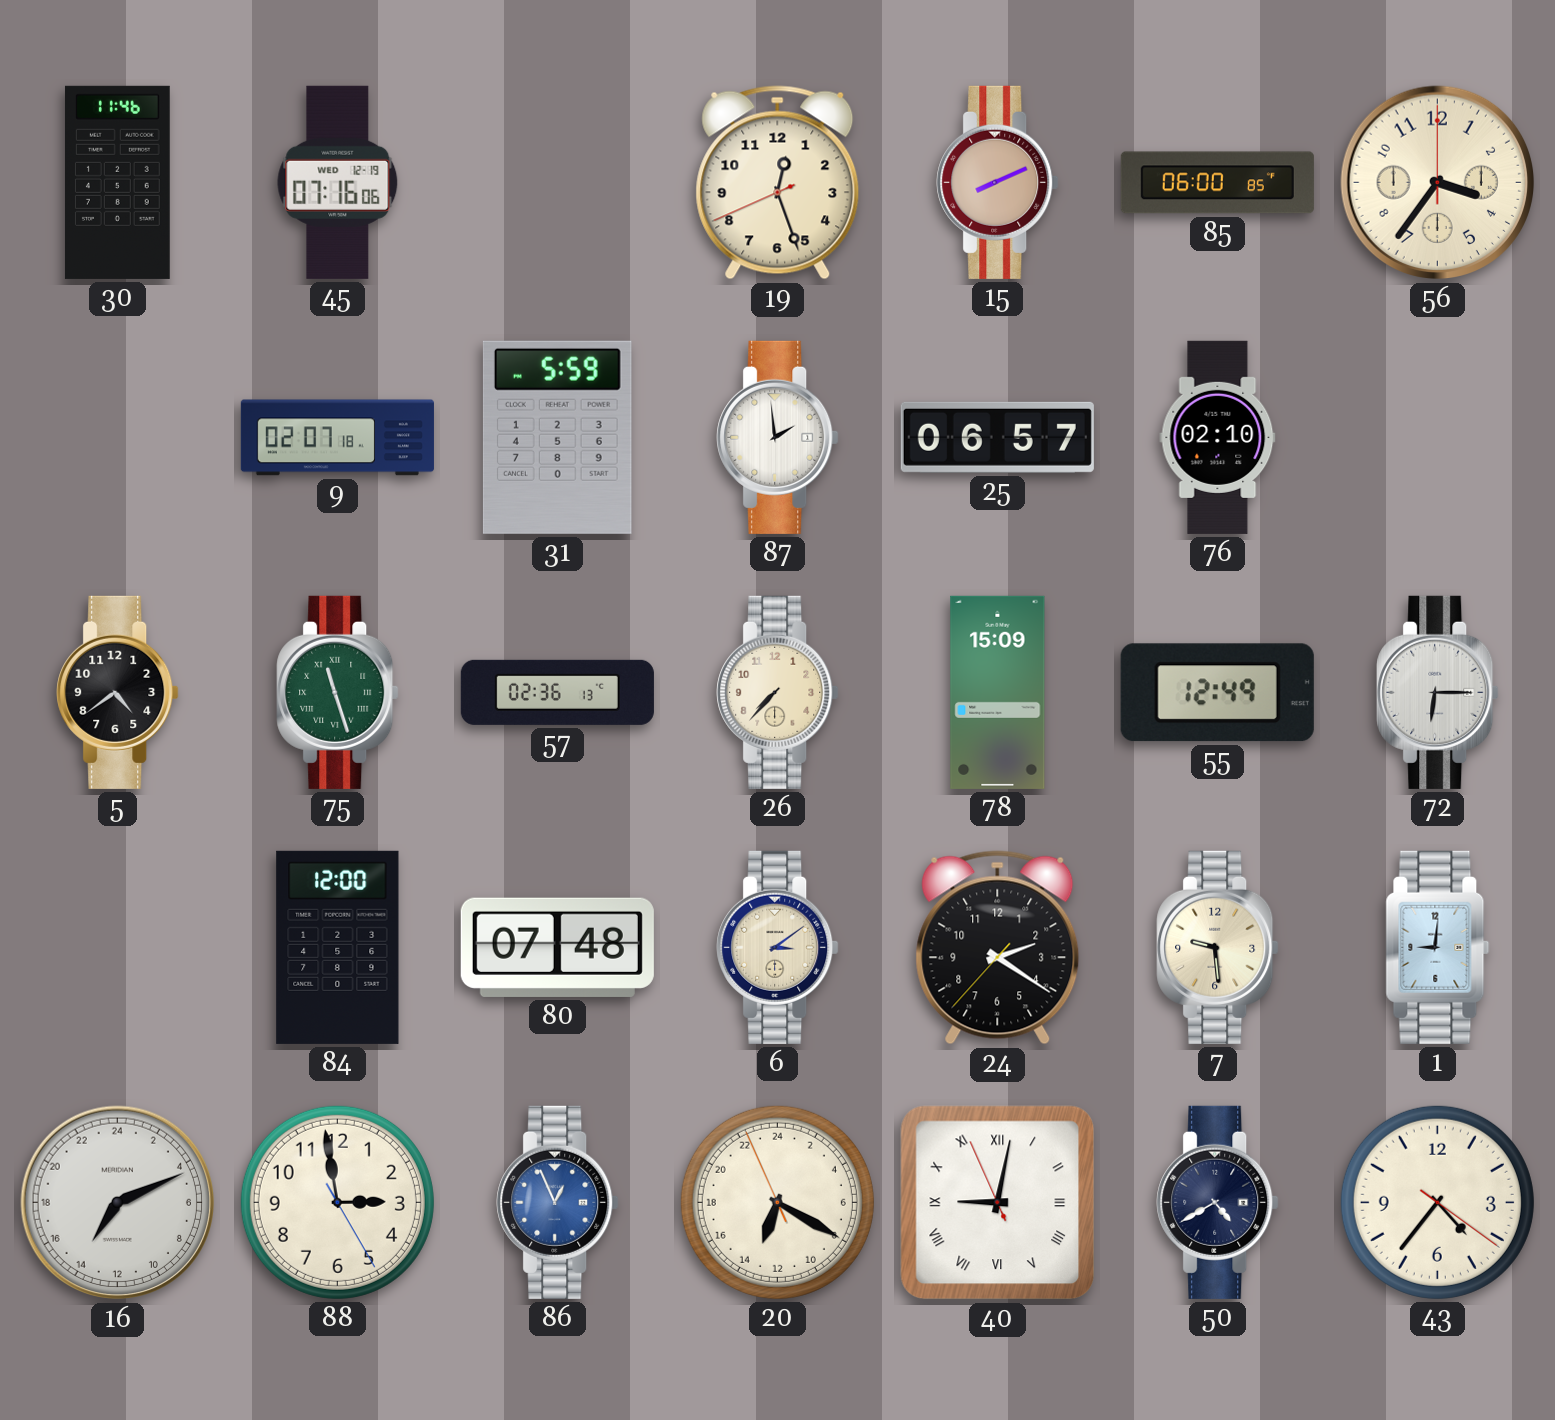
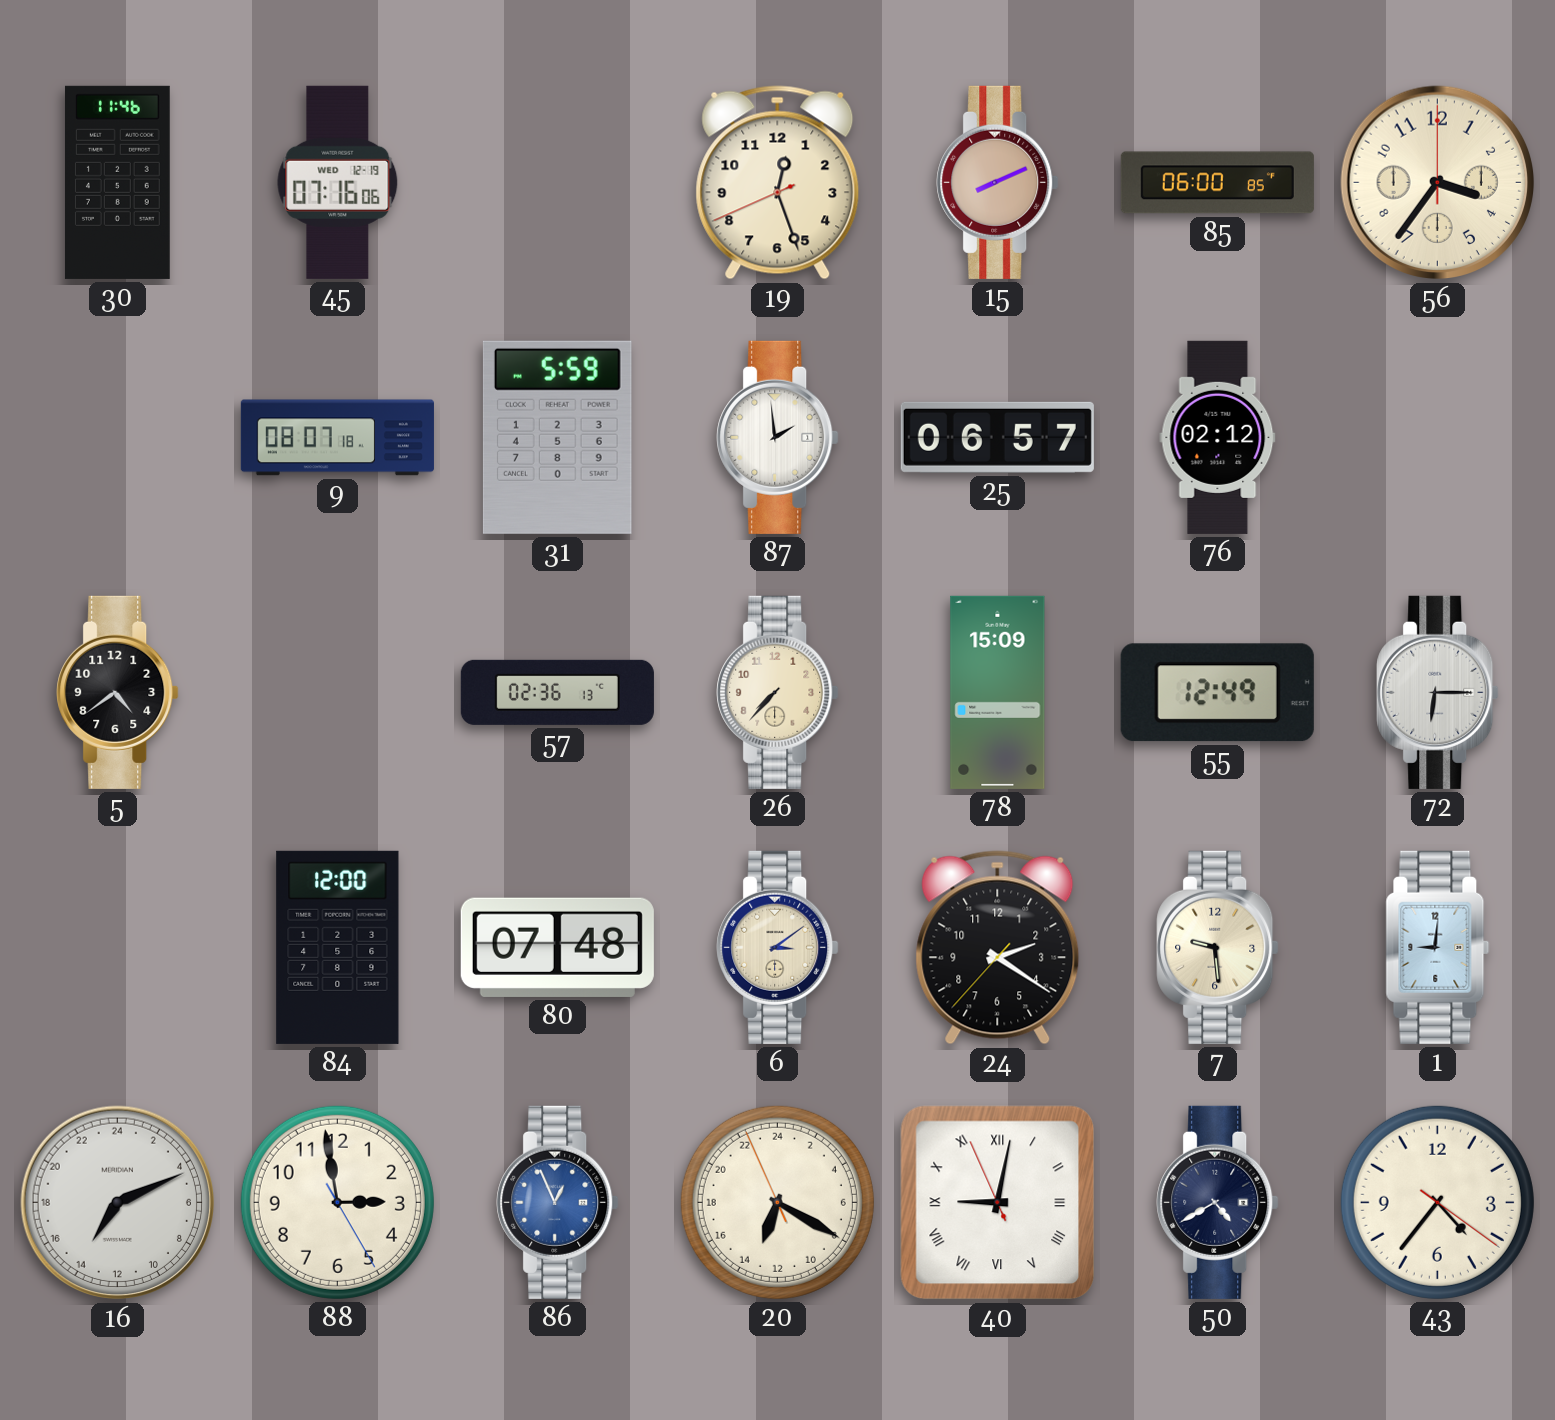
9: 02:07 -> 08:07 (337, 438)
76: 02:10 -> 02:12 (1218, 437)
75: 11:27 -> none (338, 692)
